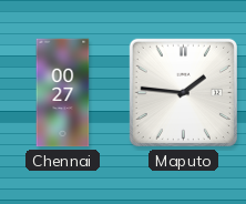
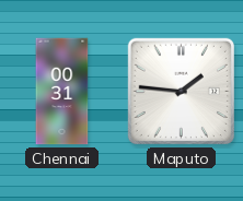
Chennai: 00:27 -> 00:31 (62, 92)
